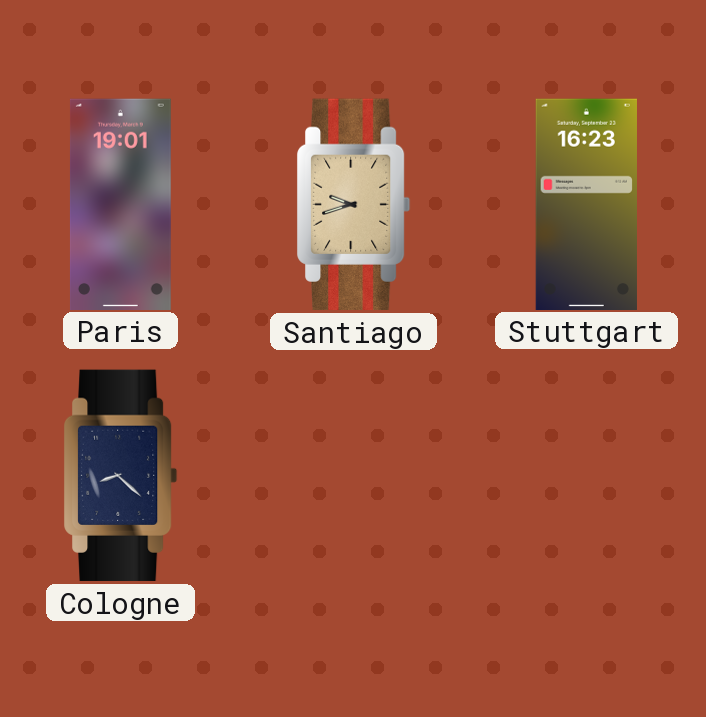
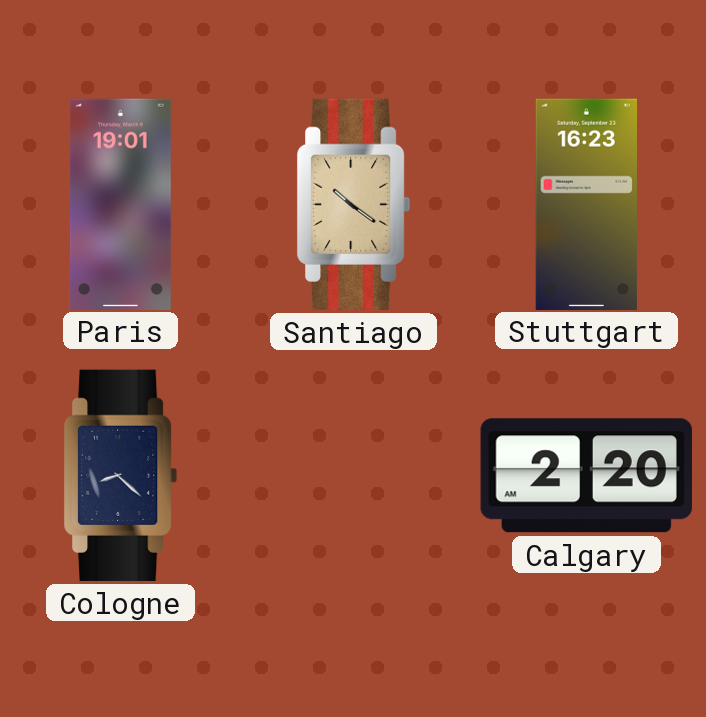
Santiago: 9:42 -> 10:21 (354, 204)
Calgary: none -> 2:20 (586, 476)
